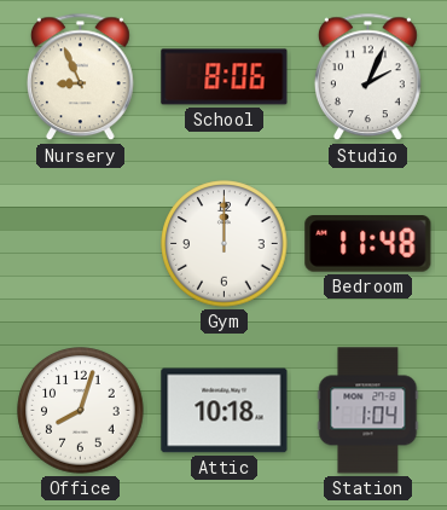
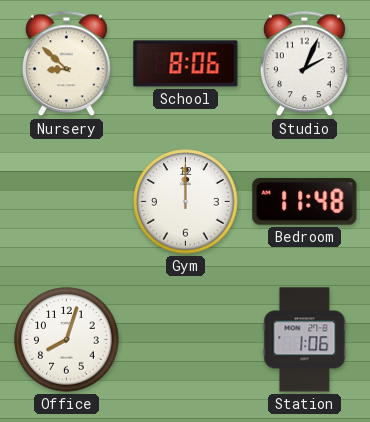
Nursery: 8:56 -> 8:52 (66, 64)
Attic: 10:18 -> none (225, 411)
Station: 1:04 -> 1:06 (305, 340)
